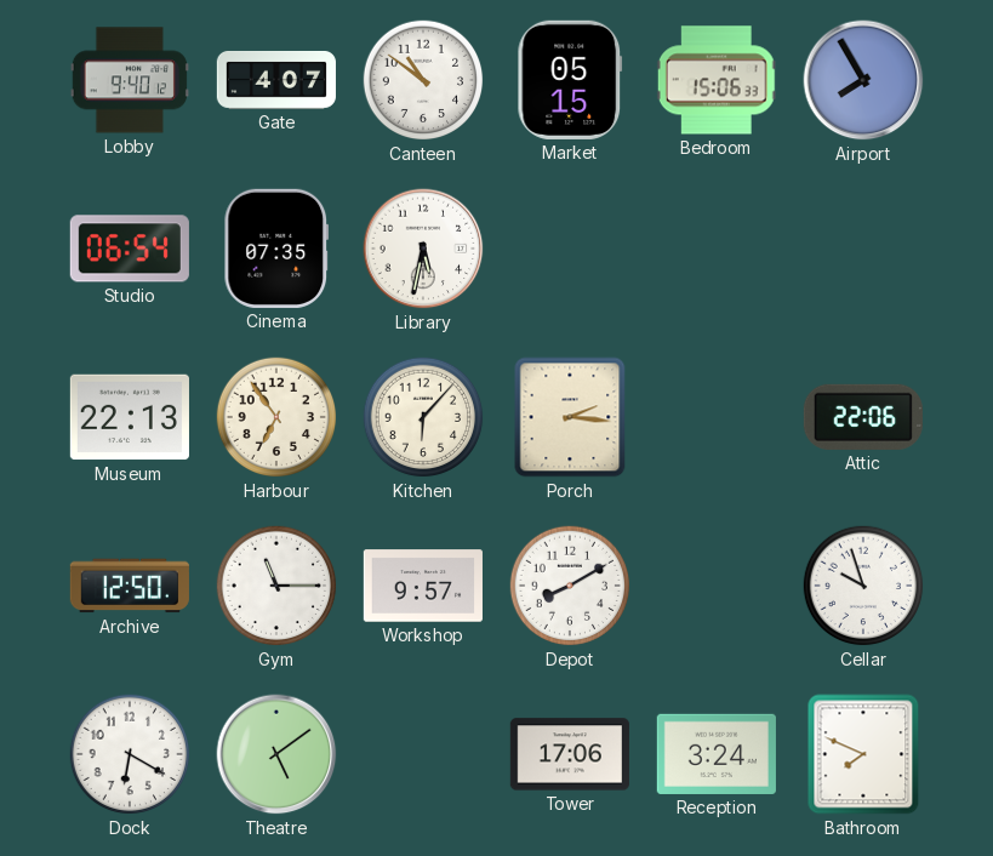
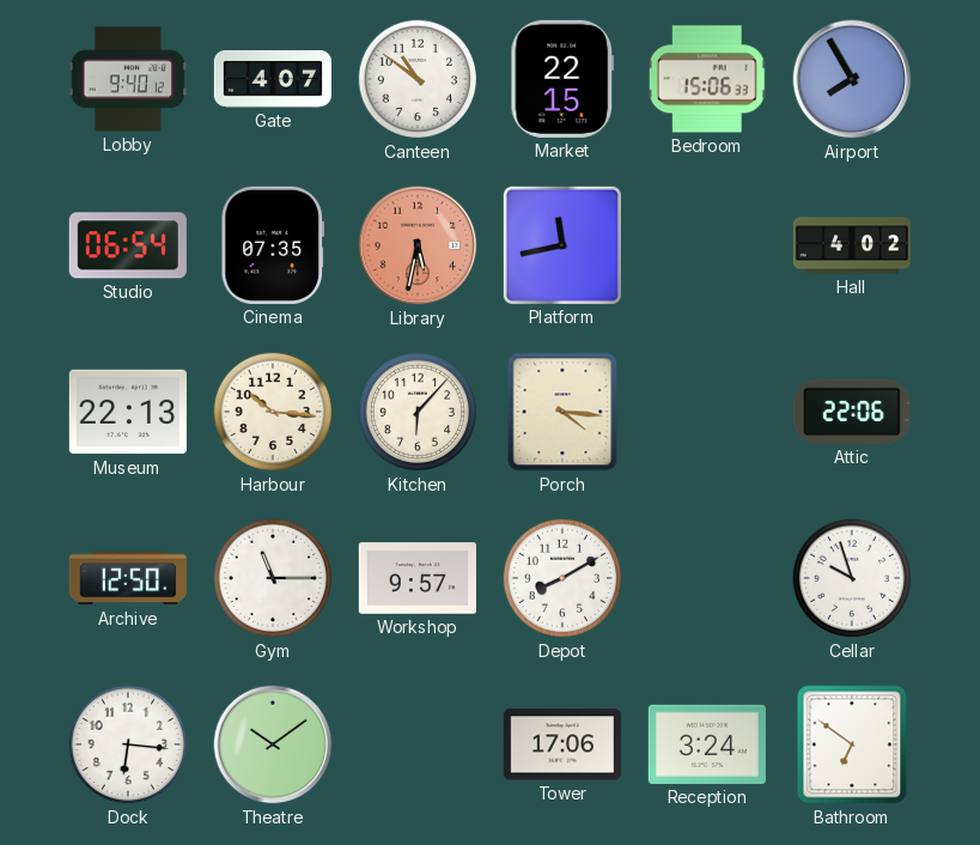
Market: 05:15 -> 22:15 (562, 79)
Library dial: white -> salmon (418, 245)
Platform: none -> 11:43 (562, 245)
Hall: none -> 4:02 (852, 245)
Harbour: 6:54 -> 10:16 (273, 412)
Porch: 2:16 -> 4:16 (562, 412)
Dock: 6:20 -> 6:16 (128, 744)
Theatre: 5:09 -> 10:09 (273, 744)
Bathroom: 7:49 -> 6:51 (852, 744)
